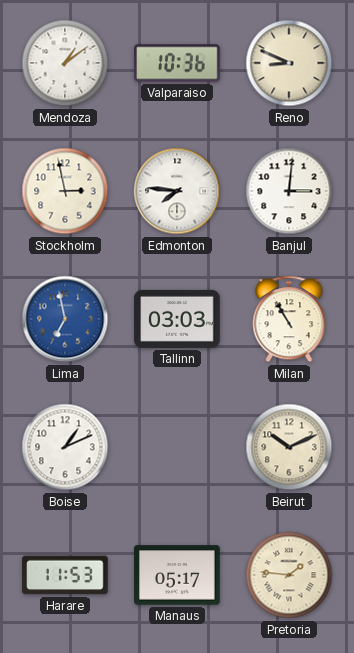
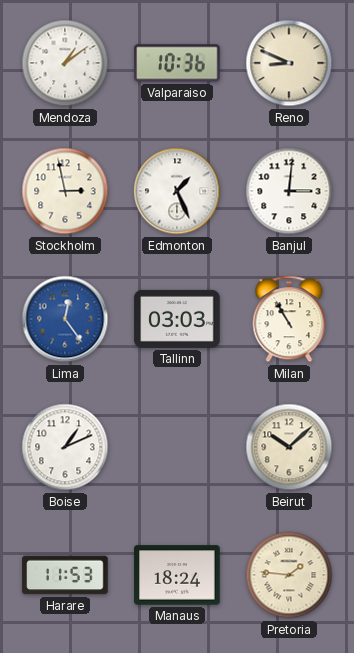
Edmonton: 7:46 -> 1:26 (177, 191)
Lima: 6:58 -> 12:24 (65, 319)
Beirut: 10:11 -> 10:08 (289, 447)
Manaus: 05:17 -> 18:24 (177, 575)
